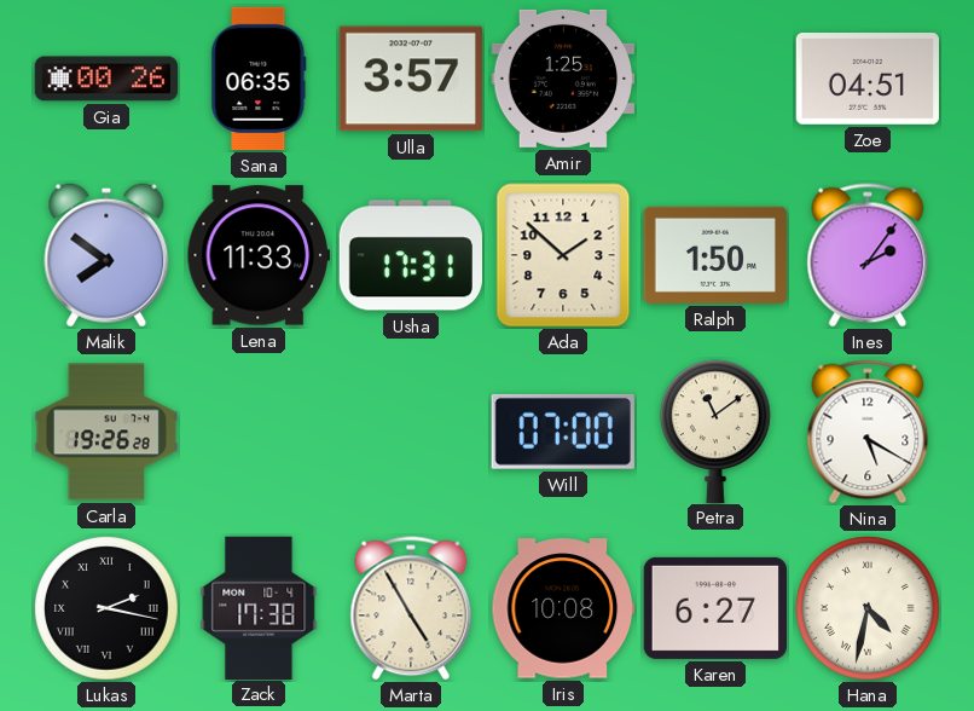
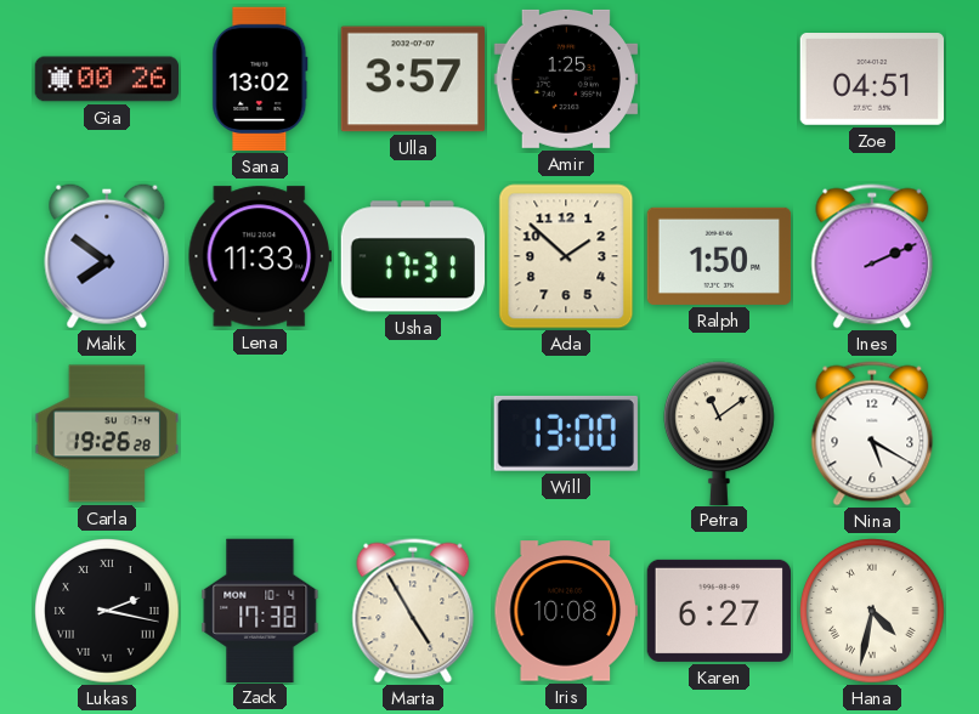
Sana: 06:35 -> 13:02 (260, 79)
Ines: 2:06 -> 2:11 (872, 256)
Will: 07:00 -> 13:00 (566, 433)
